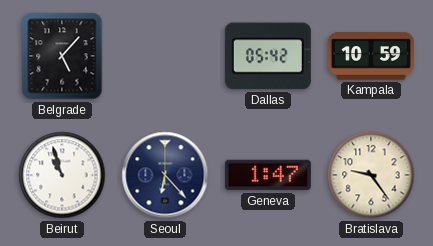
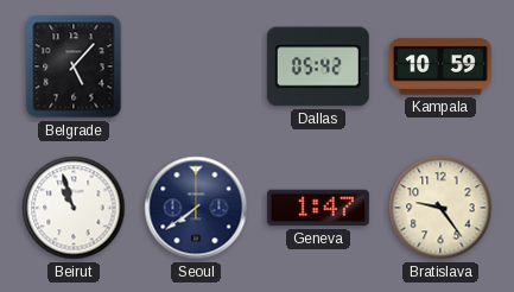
Seoul: 6:23 -> 7:39 (196, 208)
